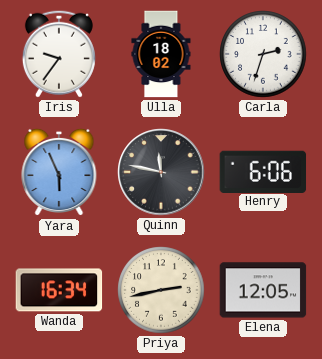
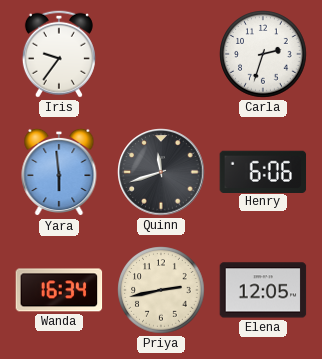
Ulla: 18:02 -> none (161, 54)
Yara: 5:56 -> 5:59 (59, 172)
Quinn: 11:47 -> 11:42 (161, 172)
